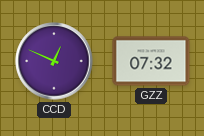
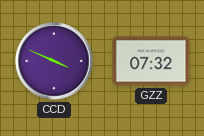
CCD: 12:49 -> 3:49 (54, 61)
